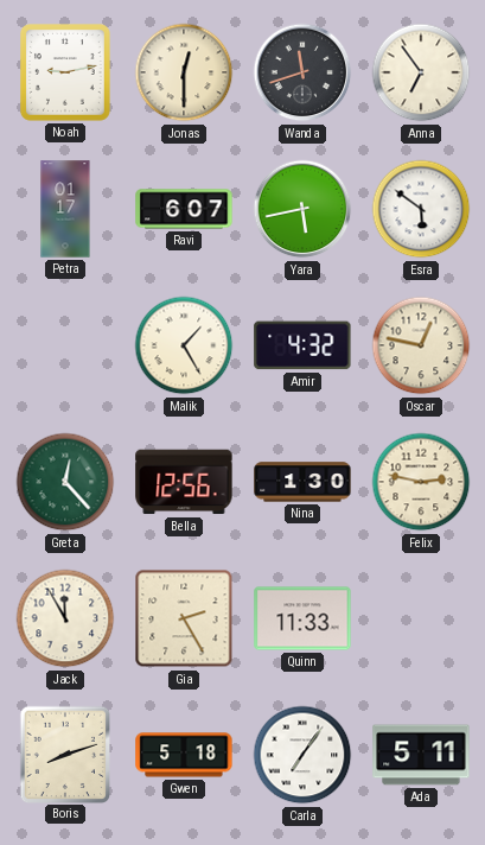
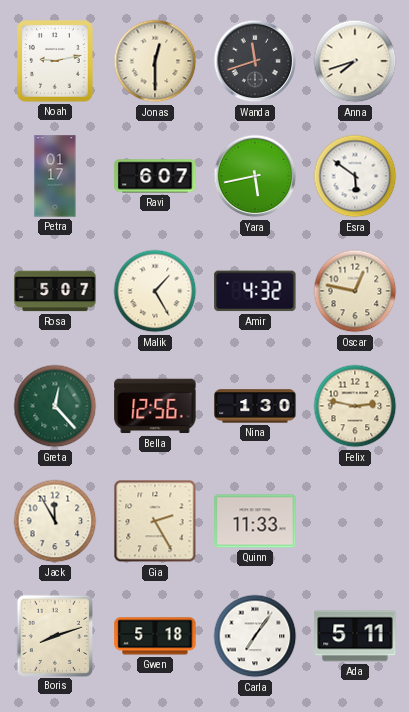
Anna: 6:54 -> 7:42 (355, 61)
Rosa: none -> 5:07 (55, 291)
